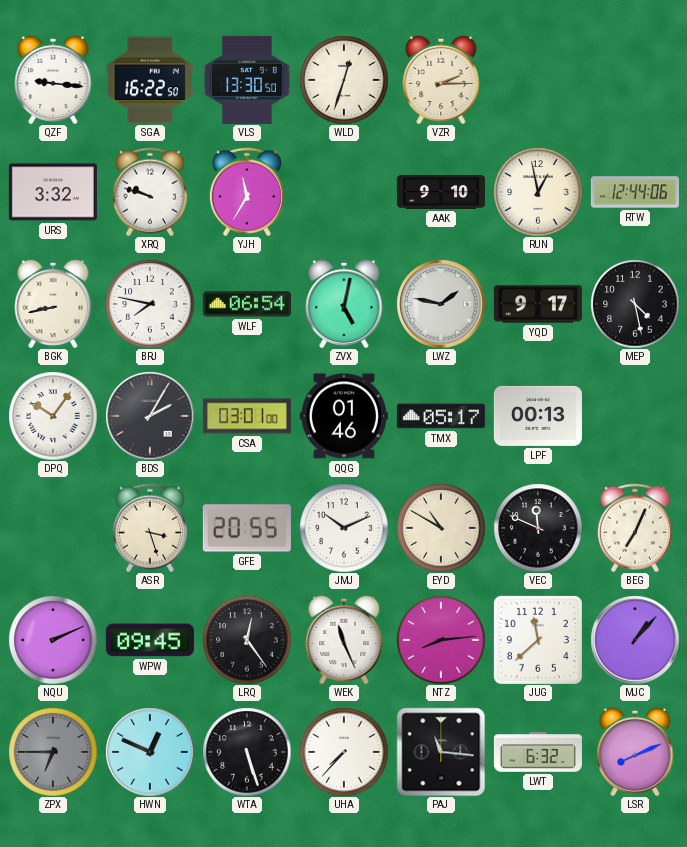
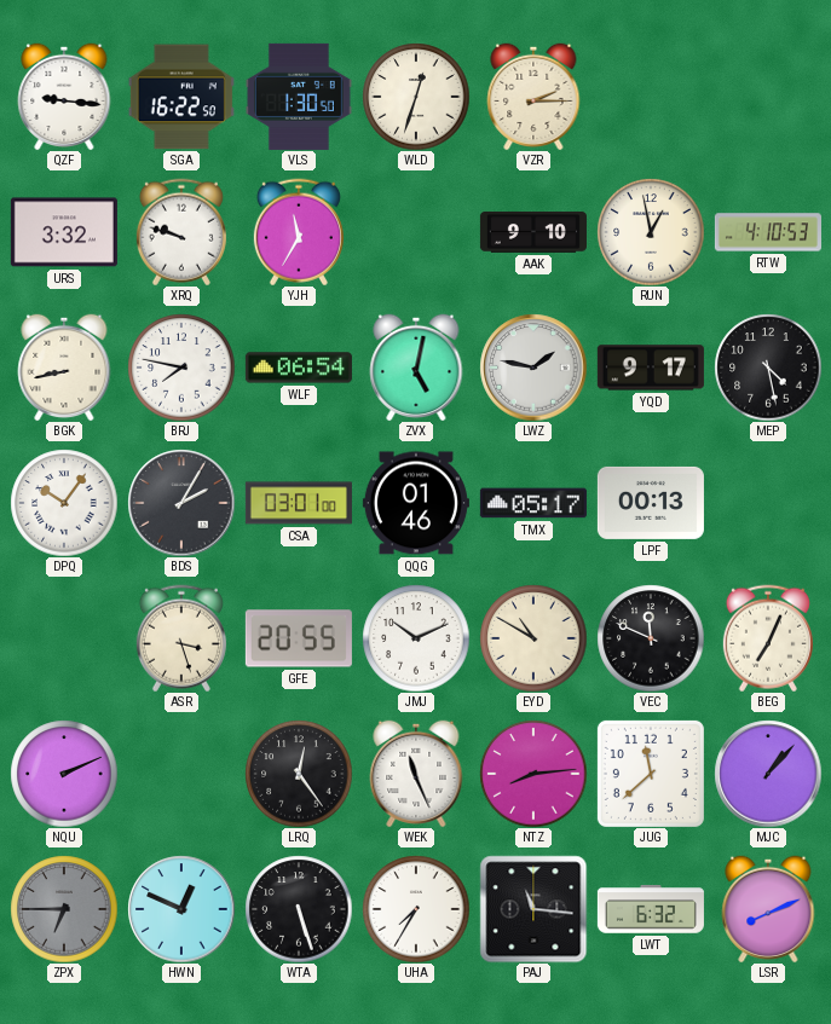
VLS: 13:30 -> 1:30 (299, 97)
RTW: 12:44 -> 4:10 (768, 232)
WPW: 09:45 -> none (150, 640)
UHA: 7:37 -> 7:35 (416, 909)
